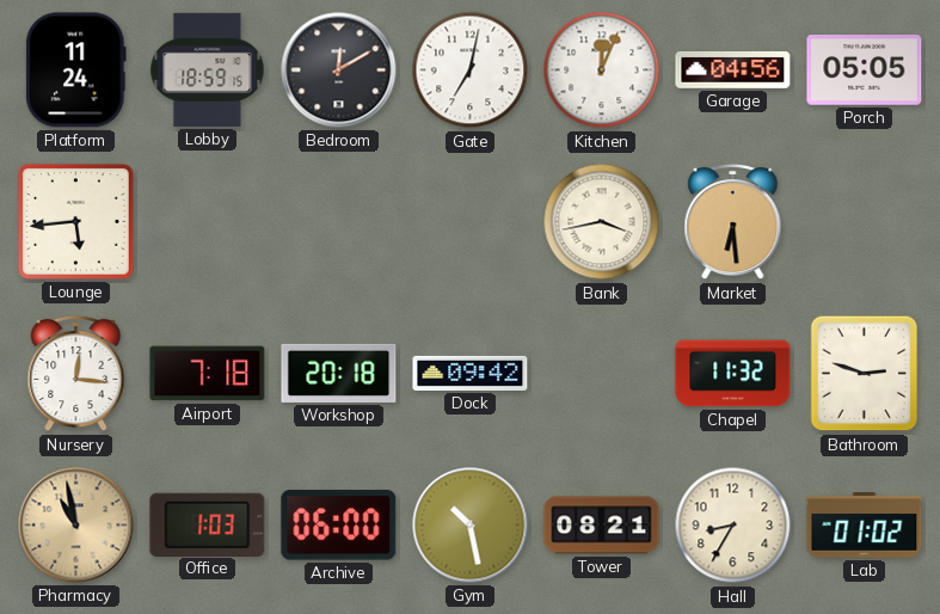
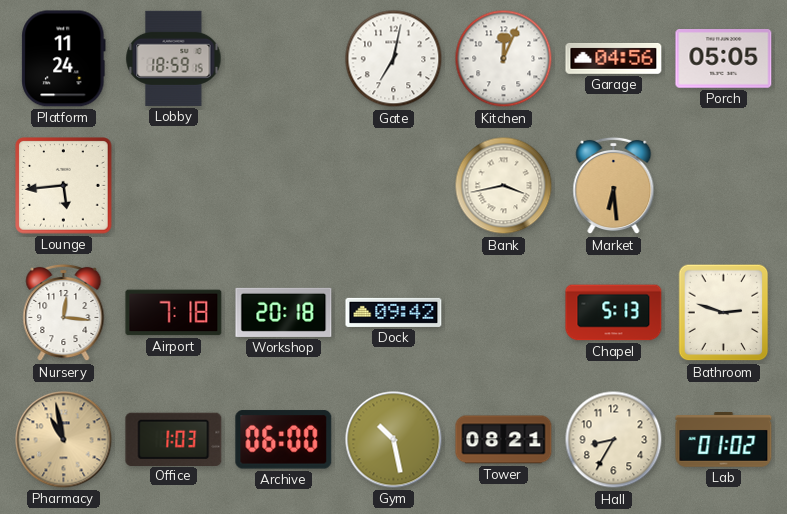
Bedroom: 12:10 -> none (339, 70)
Chapel: 11:32 -> 5:13 (614, 313)
